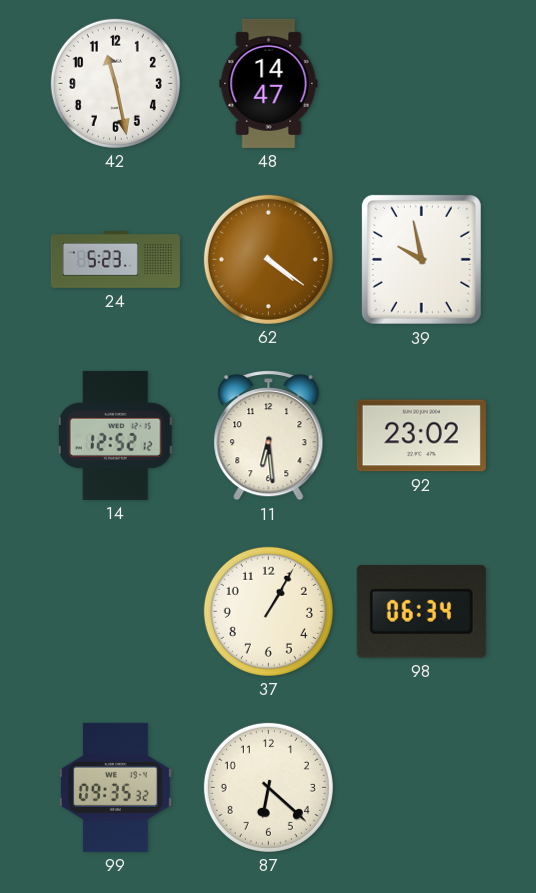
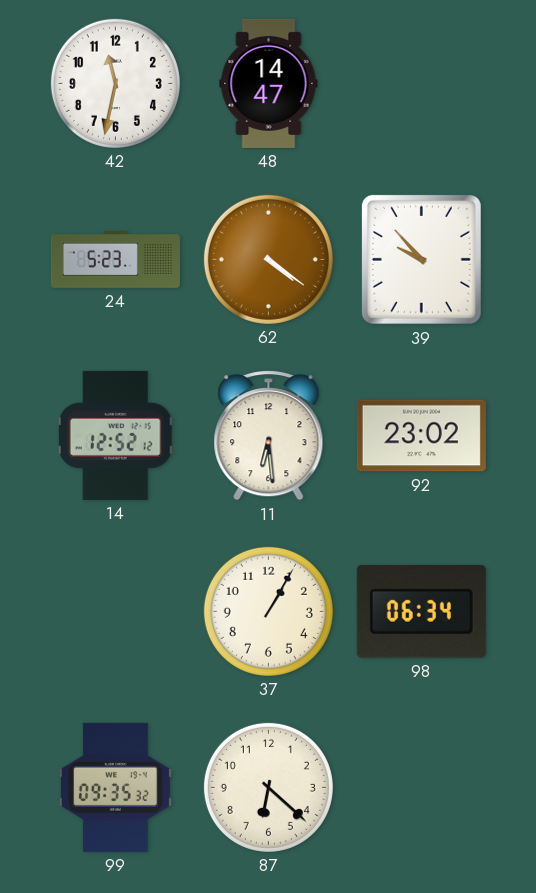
42: 11:28 -> 11:32 (115, 83)
39: 9:58 -> 9:53 (421, 259)
